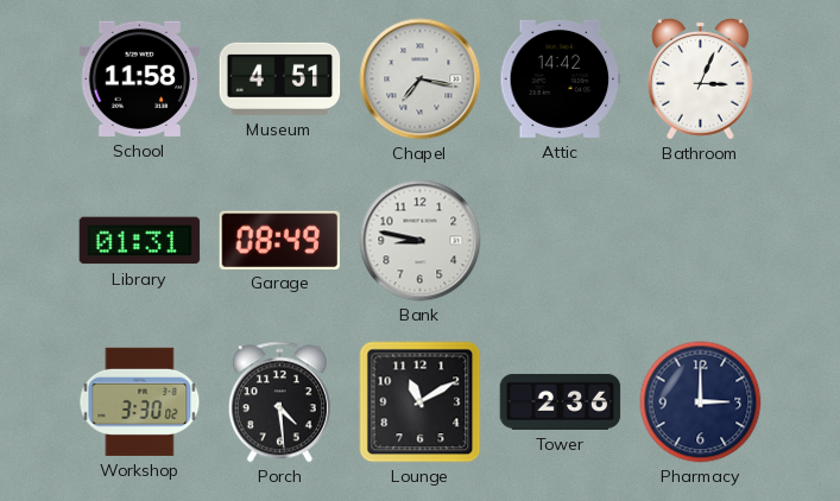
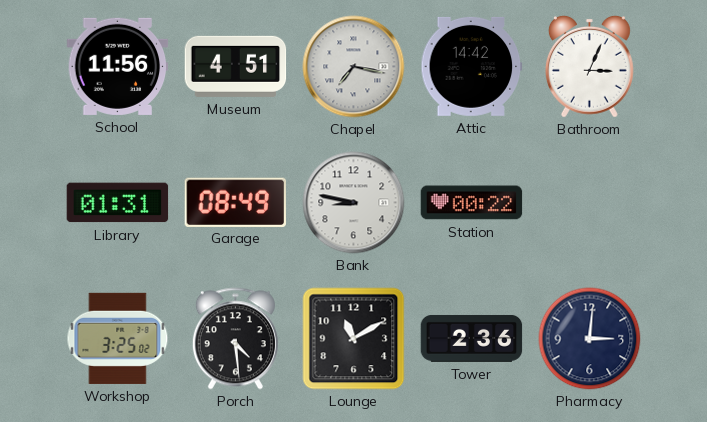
School: 11:58 -> 11:56 (118, 66)
Station: none -> 00:22 (472, 203)
Workshop: 3:30 -> 3:25 (118, 338)
Pharmacy: 3:00 -> 3:01 (590, 339)
